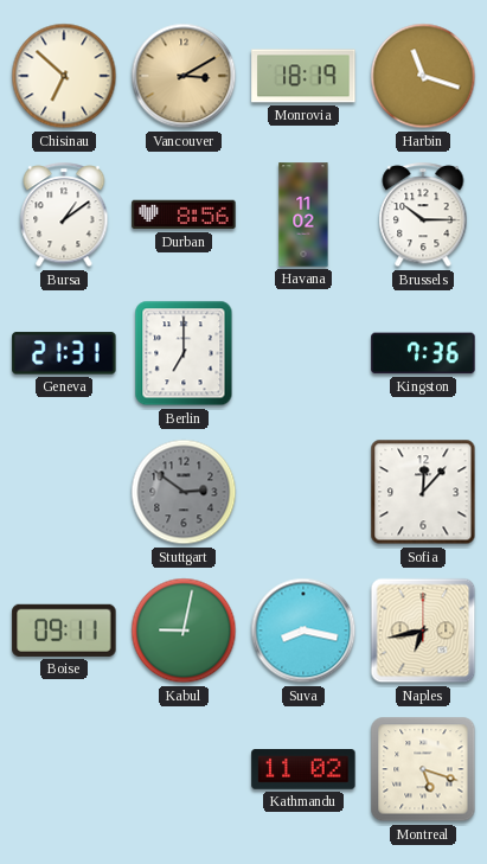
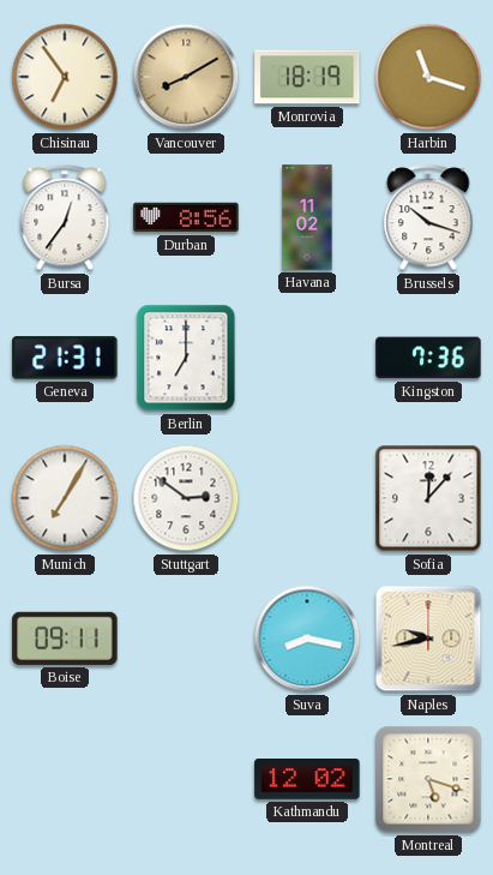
Chisinau: 6:52 -> 6:54 (65, 77)
Vancouver: 3:10 -> 8:10 (186, 77)
Bursa: 1:09 -> 12:36 (65, 218)
Brussels: 10:15 -> 10:18 (428, 218)
Munich: none -> 7:05 (65, 498)
Stuttgart dial: grey -> white (186, 498)
Kabul: 9:02 -> none (184, 631)
Naples: 6:43 -> 9:43 (428, 639)
Kathmandu: 11:02 -> 12:02 (307, 780)
